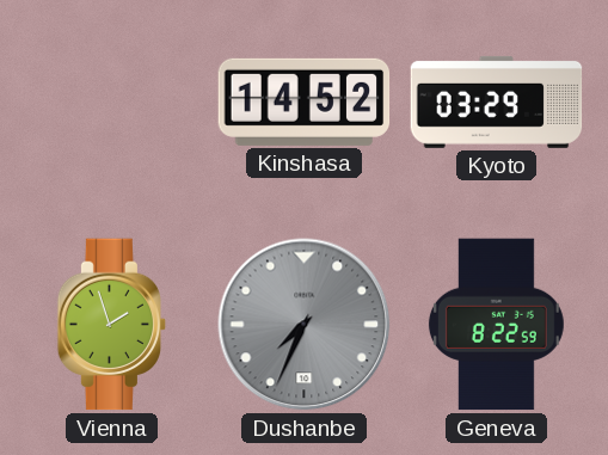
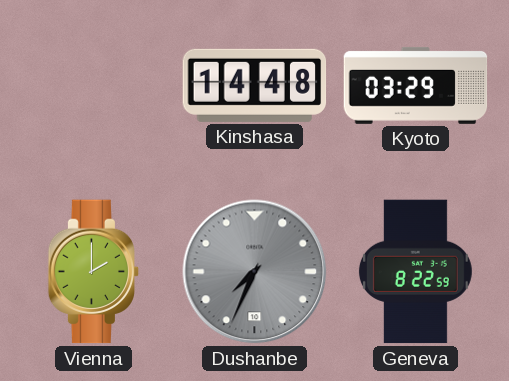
Kinshasa: 14:52 -> 14:48 (255, 85)
Vienna: 1:57 -> 2:00 (94, 272)
